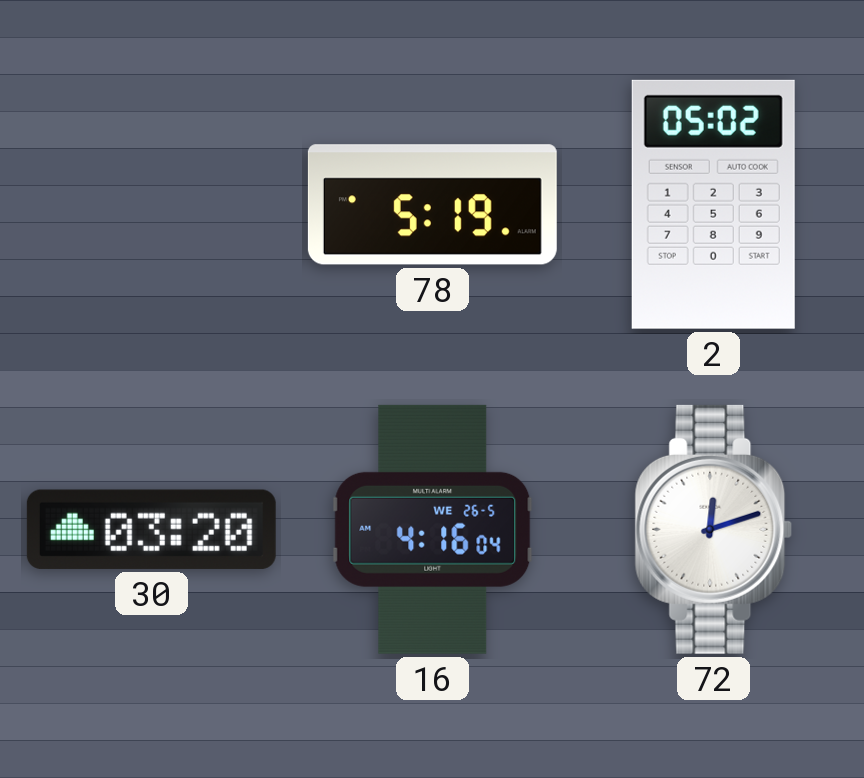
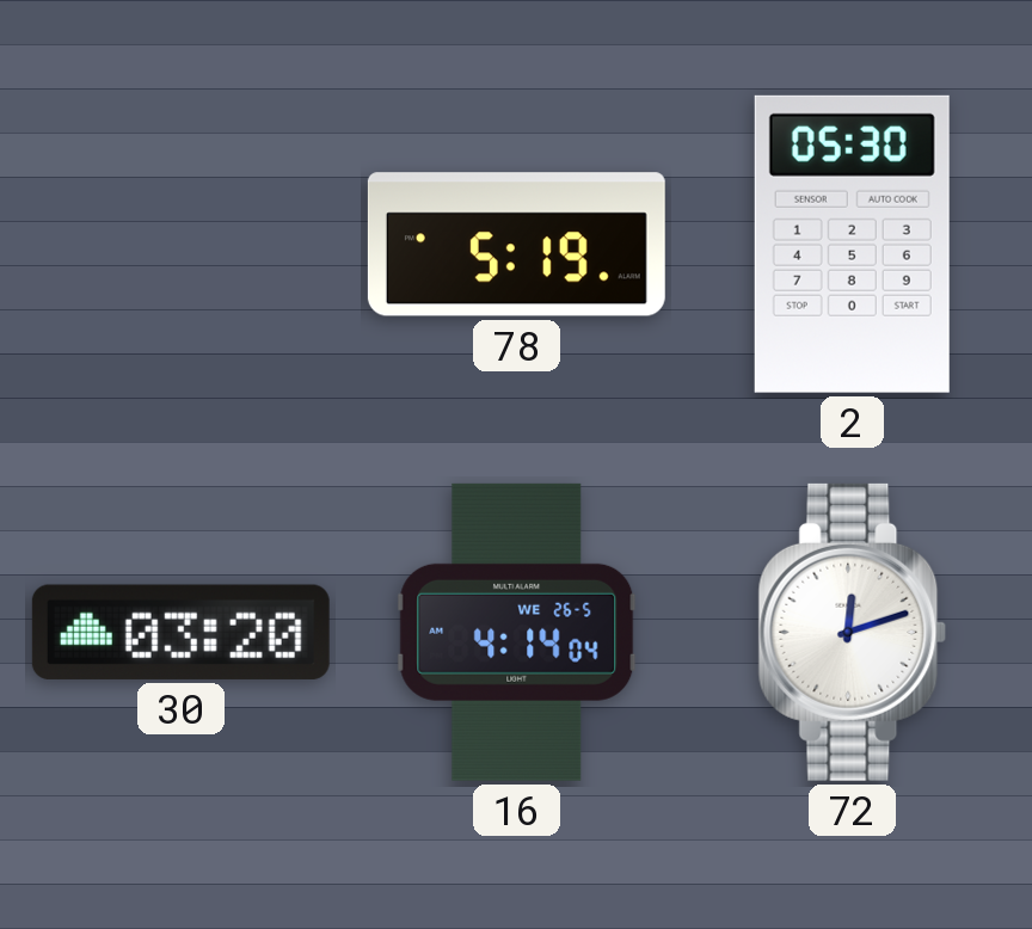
2: 05:02 -> 05:30 (852, 244)
16: 4:16 -> 4:14 (517, 632)
